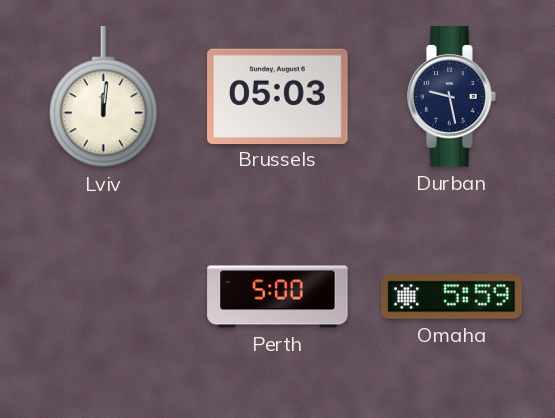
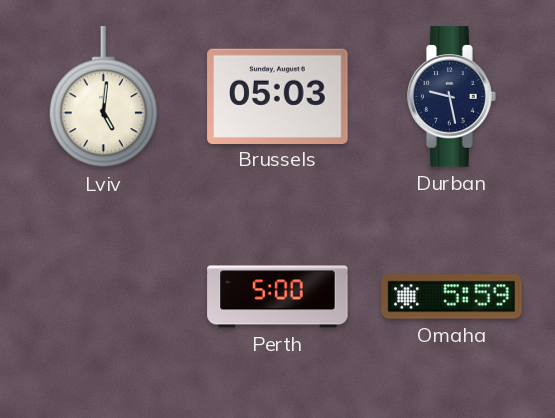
Lviv: 12:01 -> 5:01 (103, 97)
